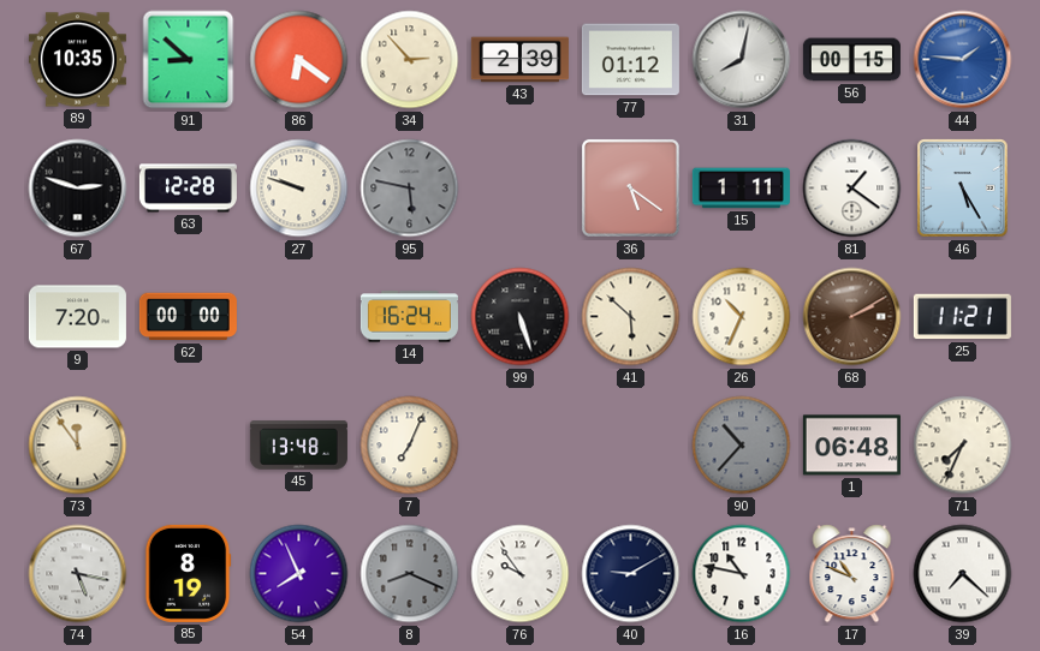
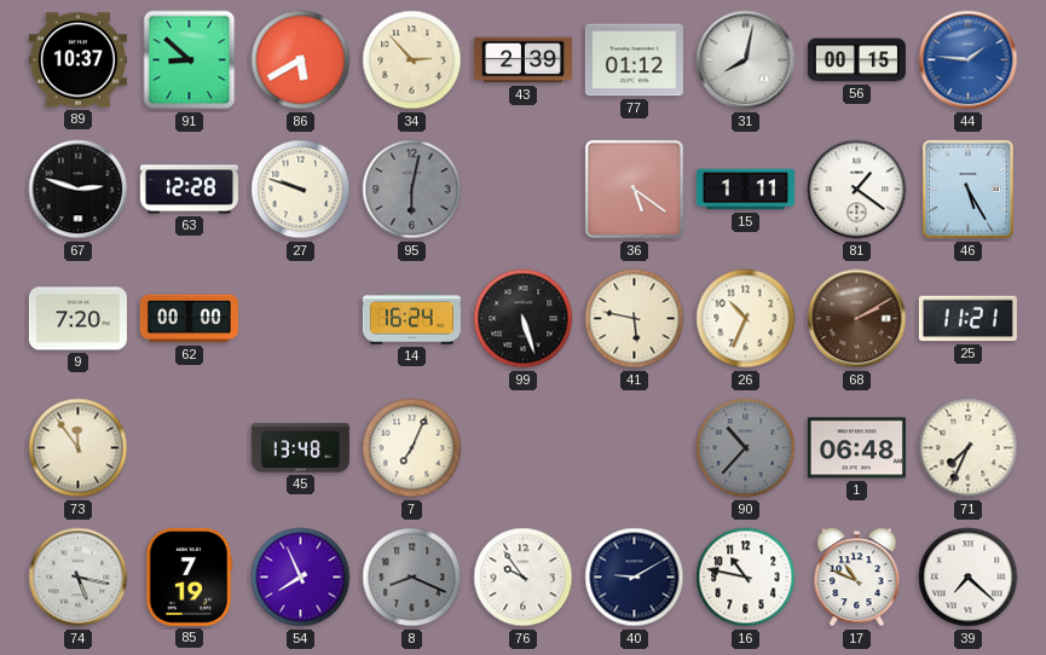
89: 10:35 -> 10:37 (77, 60)
86: 6:21 -> 5:40 (301, 60)
95: 5:47 -> 6:02 (412, 190)
41: 5:52 -> 5:47 (635, 319)
85: 8:19 -> 7:19 (189, 576)
